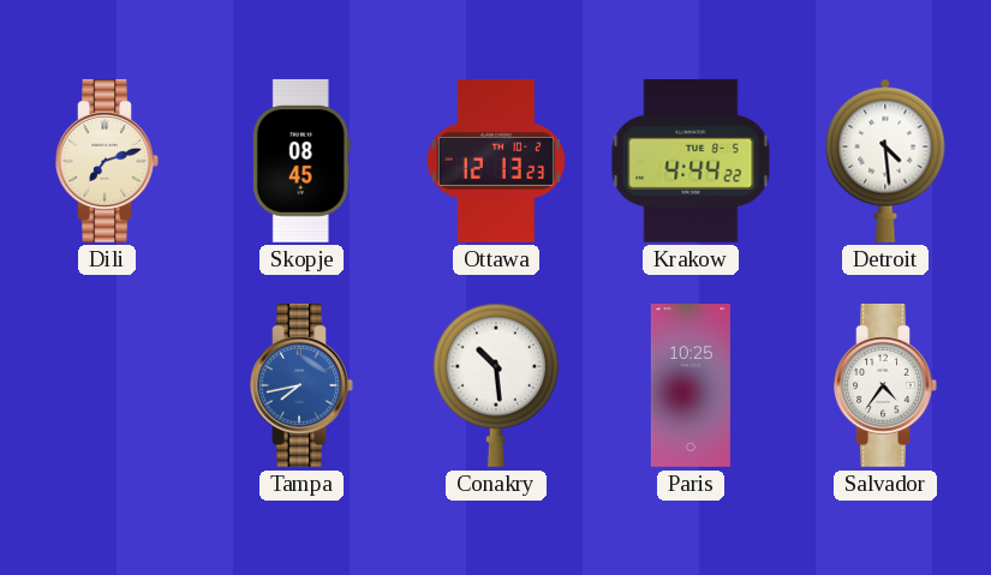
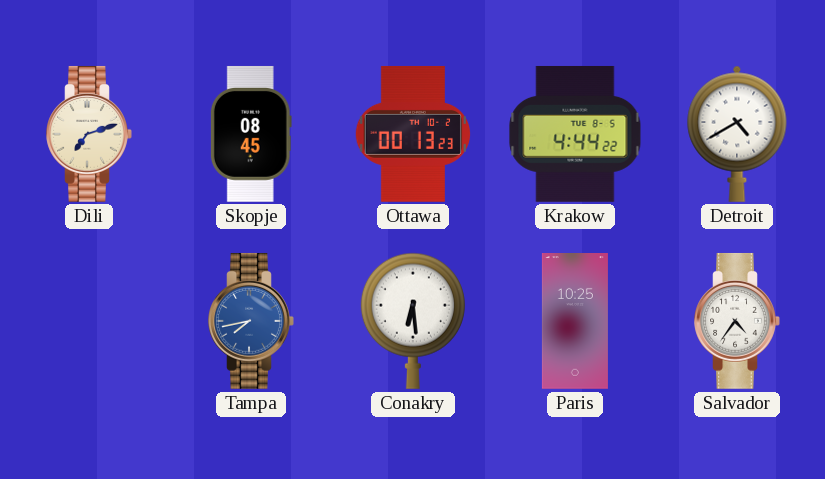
Ottawa: 12:13 -> 00:13 (412, 134)
Detroit: 4:29 -> 4:40 (737, 134)
Conakry: 10:29 -> 6:29 (413, 321)
